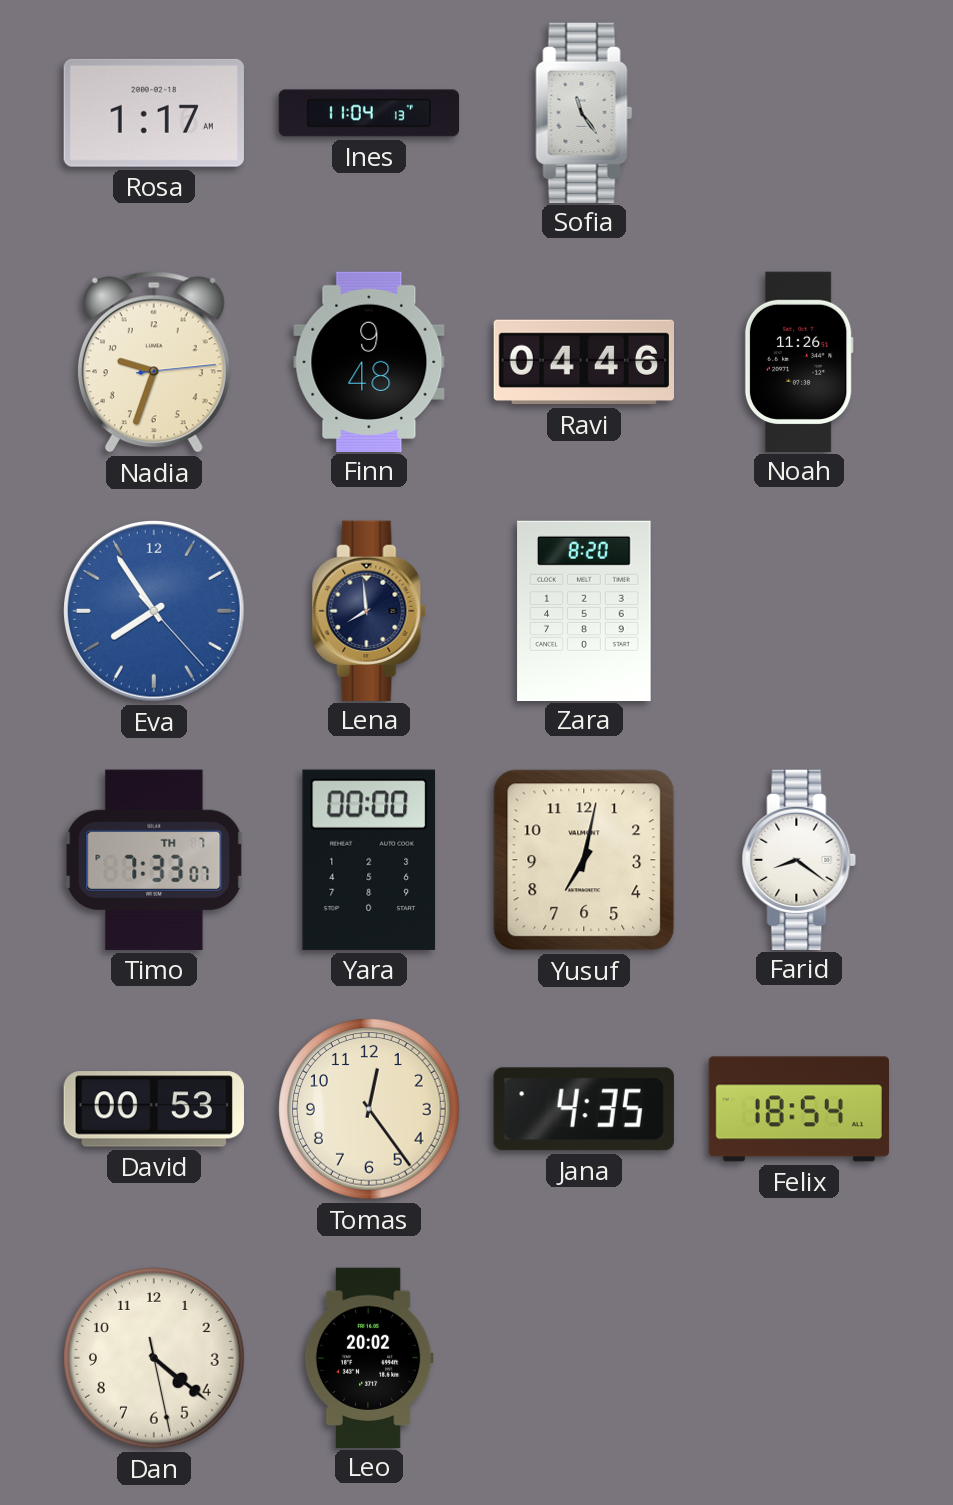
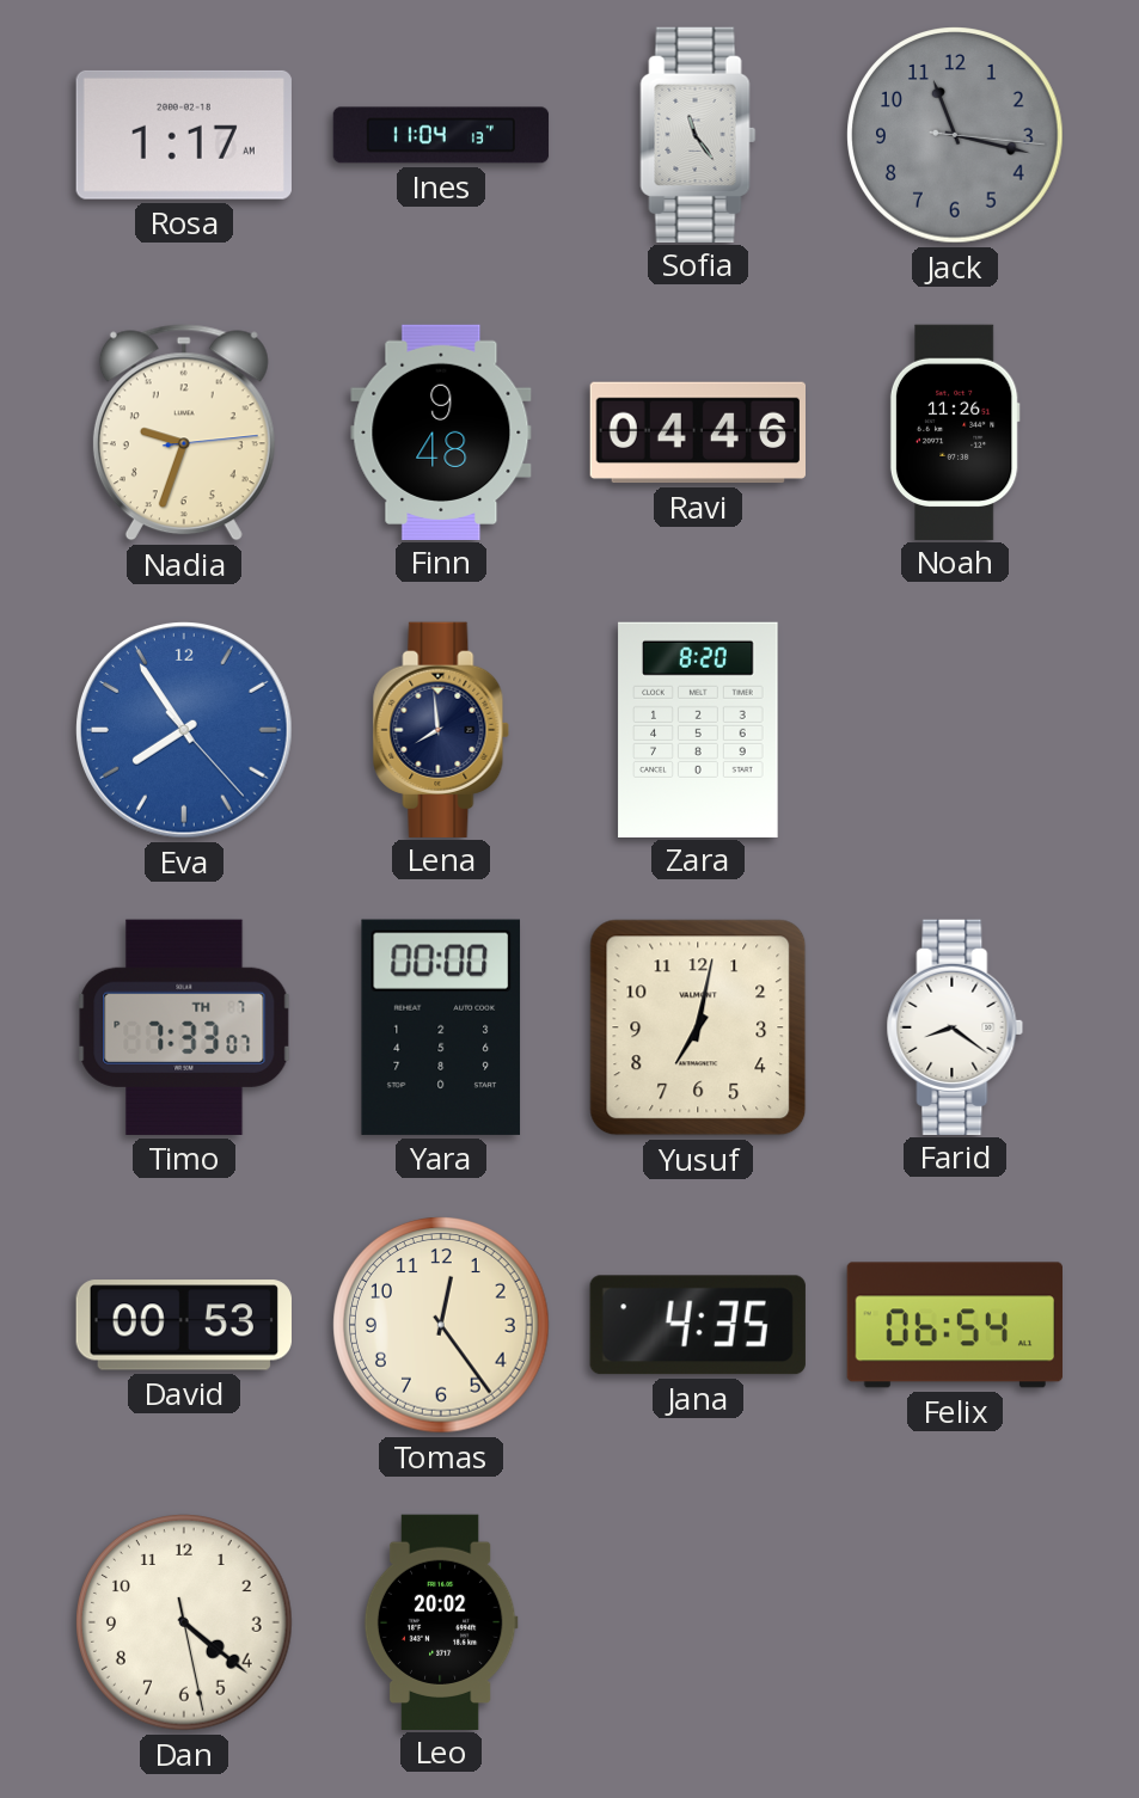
Jack: none -> 11:17 (955, 135)
Felix: 18:54 -> 06:54 (954, 1325)
